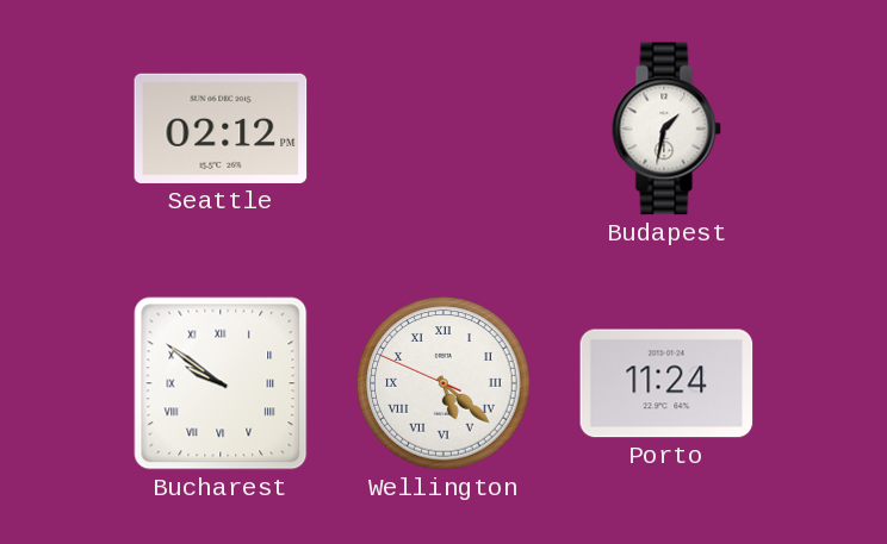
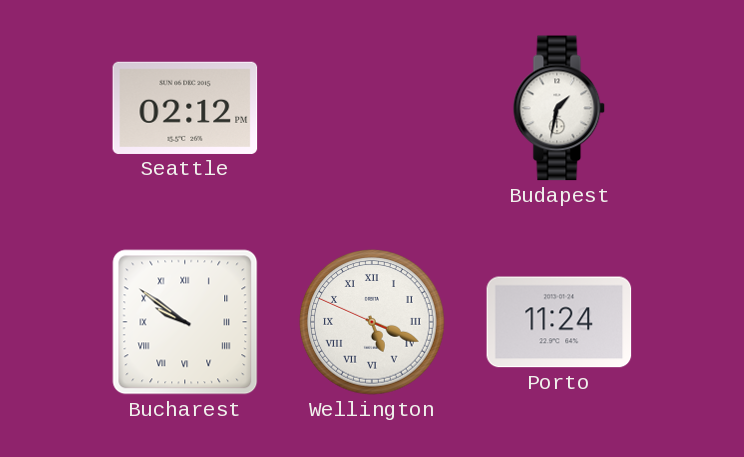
Wellington: 5:21 -> 5:18 (372, 322)
